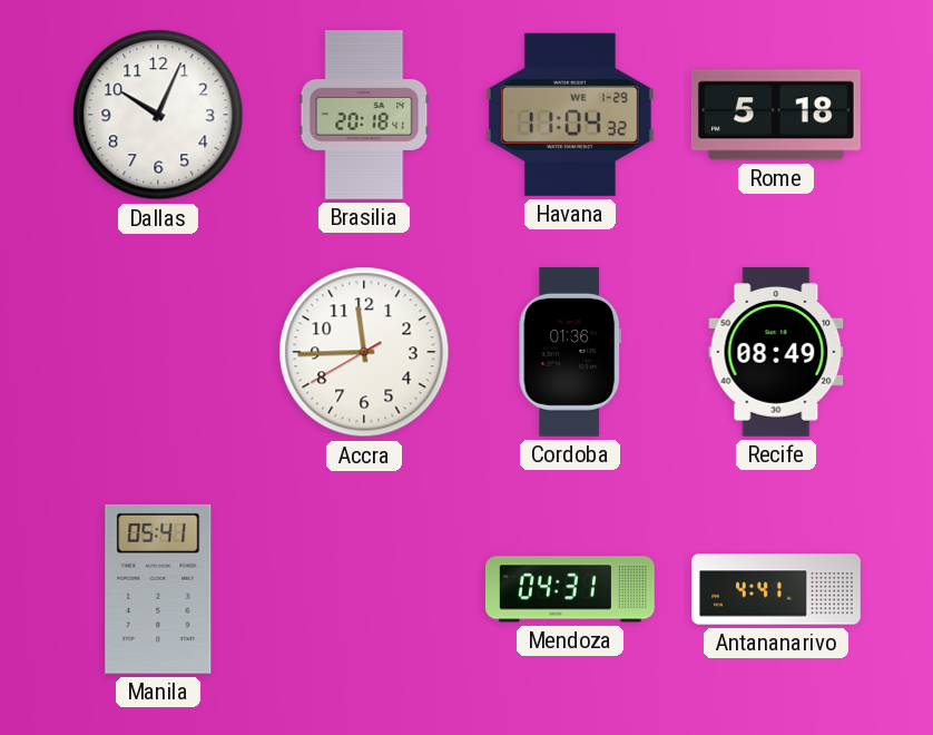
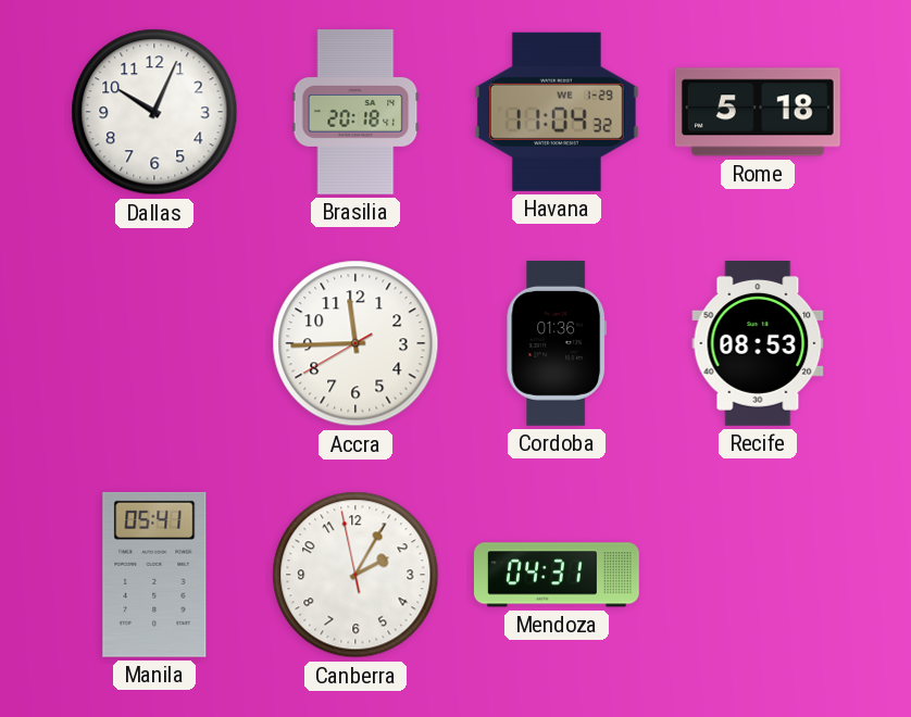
Recife: 08:49 -> 08:53 (758, 344)
Canberra: none -> 2:04 (355, 575)
Antananarivo: 4:41 -> none (776, 589)
